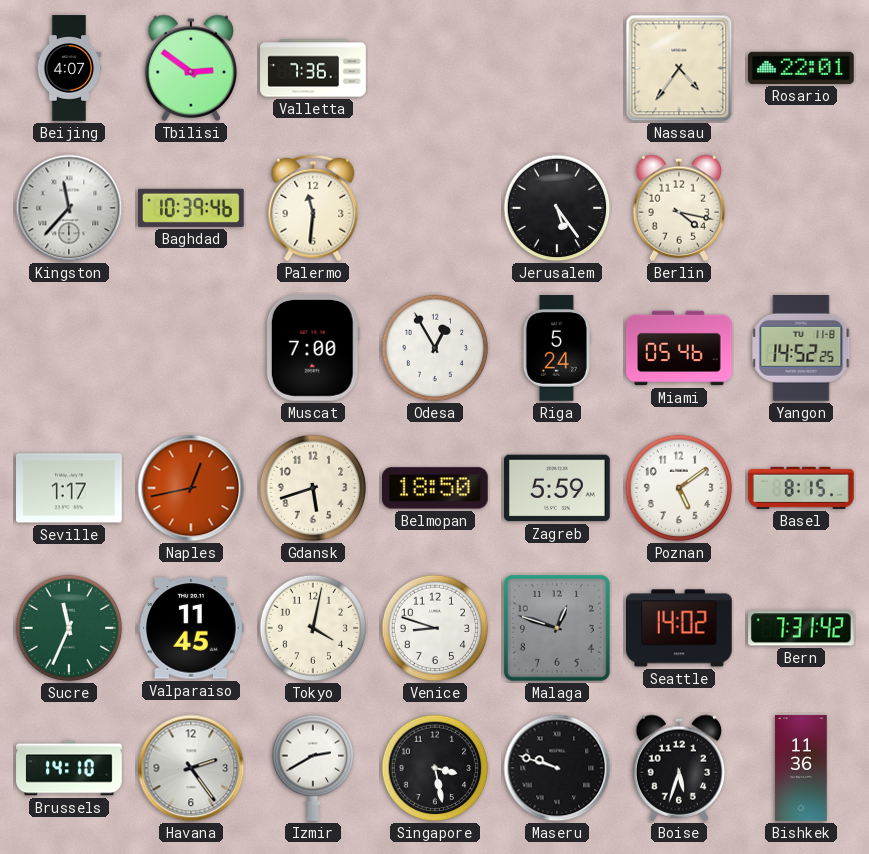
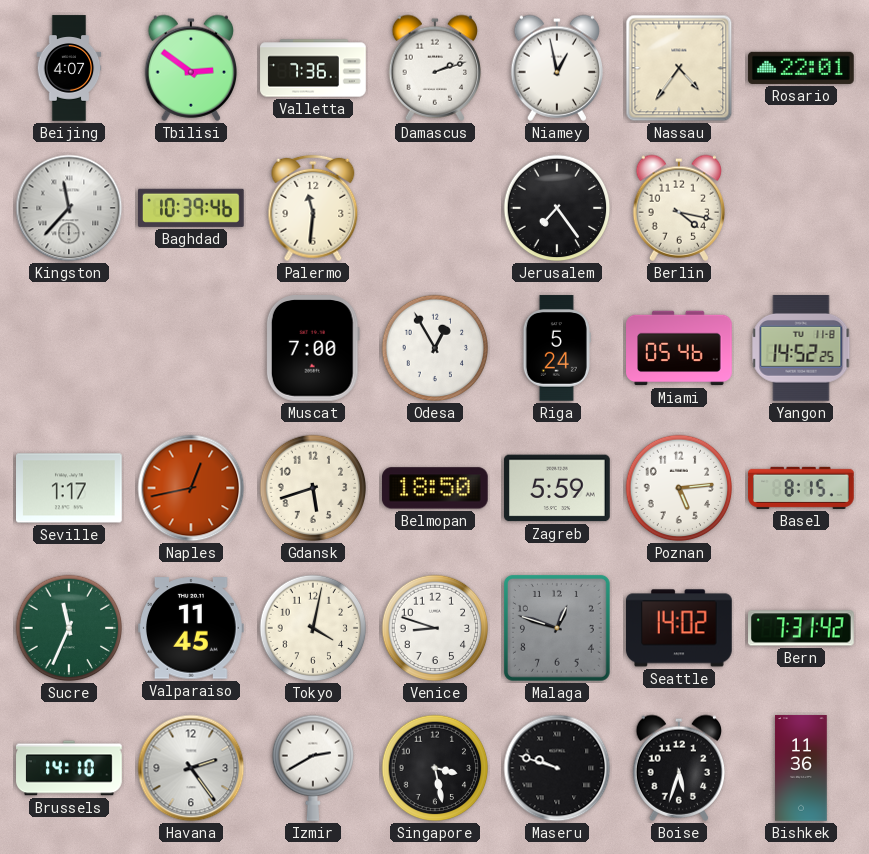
Damascus: none -> 2:12 (435, 68)
Niamey: none -> 12:58 (557, 68)
Jerusalem: 5:24 -> 7:24 (557, 208)
Poznan: 5:09 -> 5:14 (679, 488)
